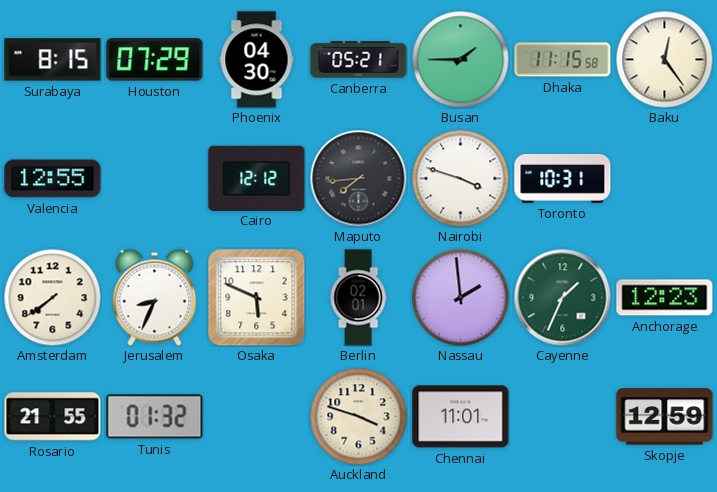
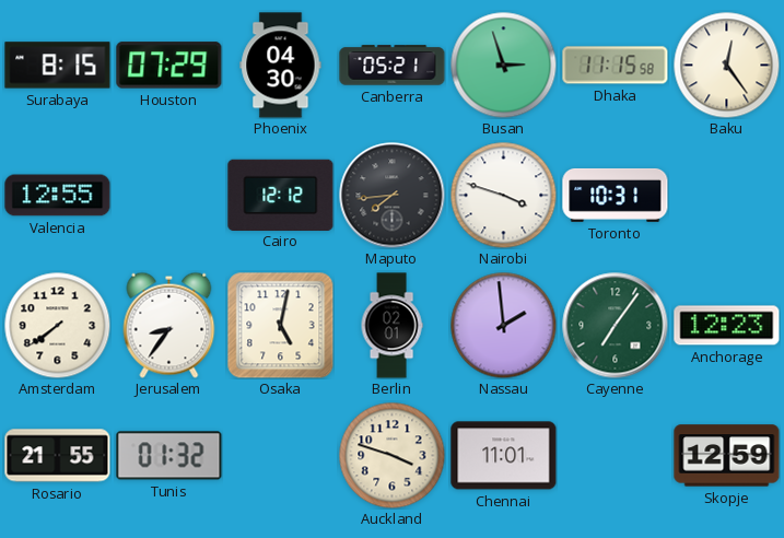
Busan: 1:45 -> 2:57 (503, 65)
Jerusalem: 8:34 -> 8:36 (169, 325)
Osaka: 5:49 -> 5:02 (281, 326)
Cayenne: 1:34 -> 7:06 (616, 326)
